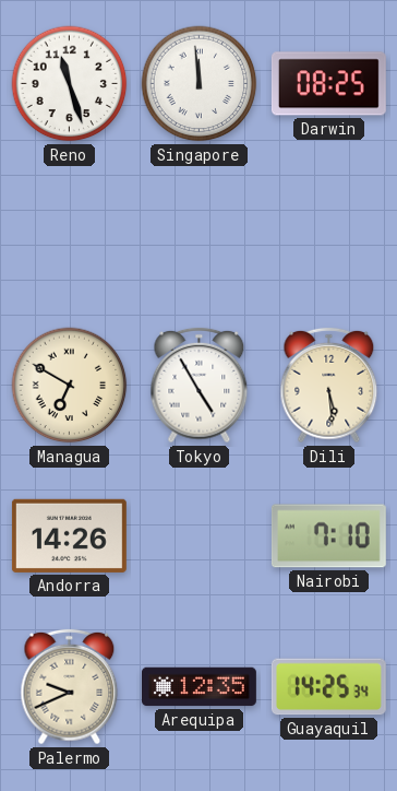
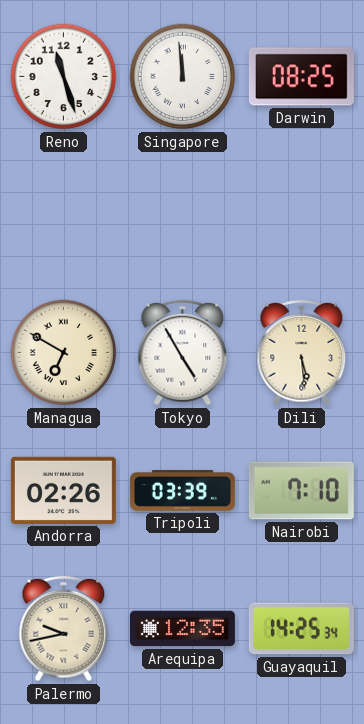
Andorra: 14:26 -> 02:26 (63, 490)
Tripoli: none -> 03:39 (182, 491)
Palermo: 9:41 -> 9:43 (64, 629)
